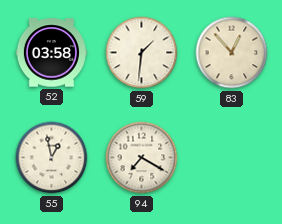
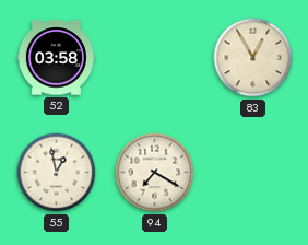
59: 1:31 -> none (142, 53)
83: 12:53 -> 12:55 (253, 58)
